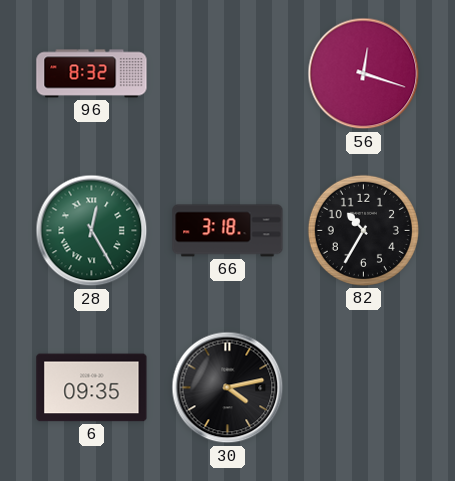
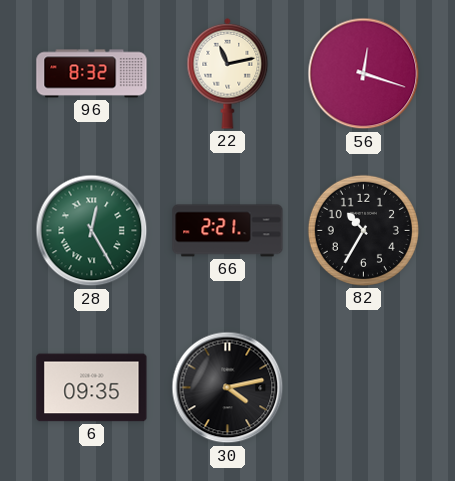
22: none -> 11:13 (228, 73)
66: 3:18 -> 2:21 (228, 231)
